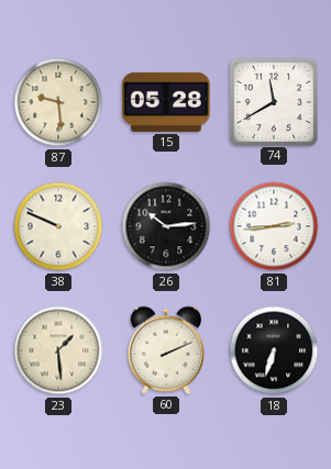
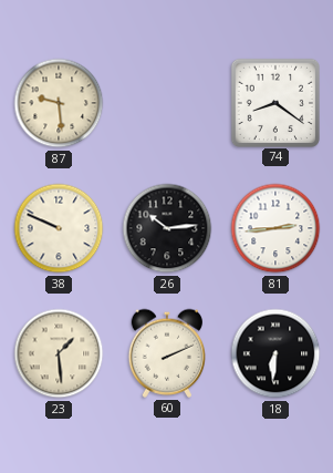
15: 05:28 -> none (166, 102)
74: 11:40 -> 8:21 (274, 102)
18: 6:33 -> 6:31 (275, 353)
